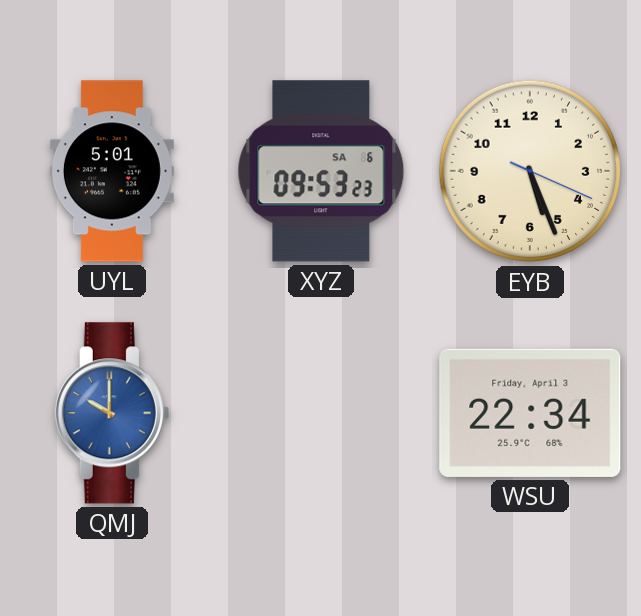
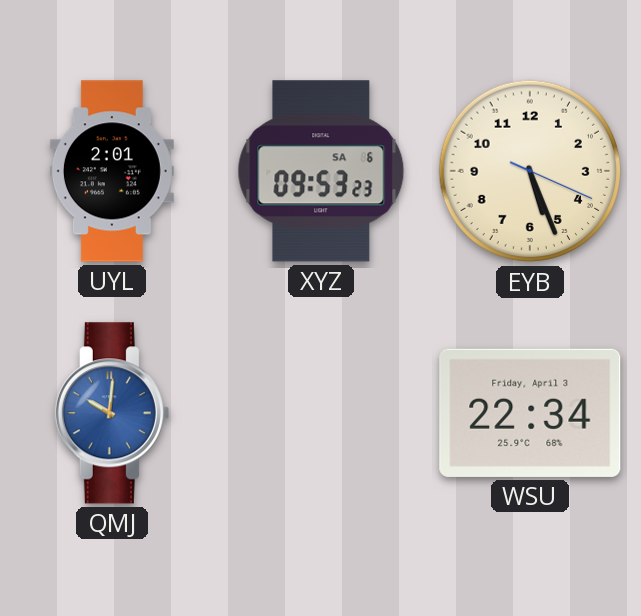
UYL: 5:01 -> 2:01 (112, 171)
QMJ: 10:00 -> 10:01 (112, 413)
